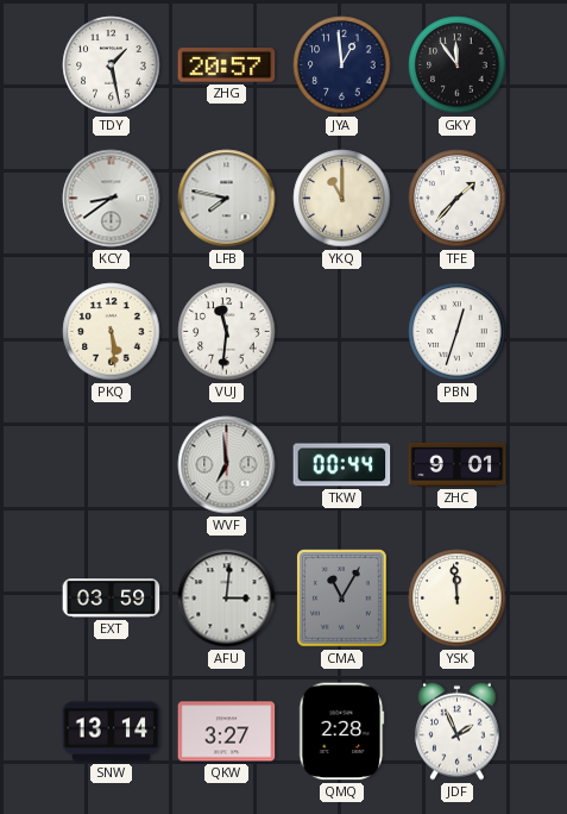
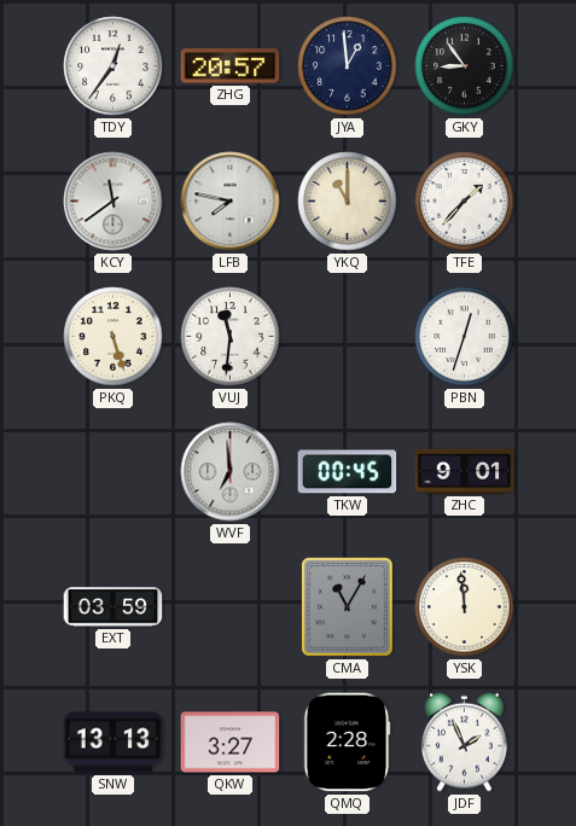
TDY: 1:28 -> 12:36 (114, 66)
GKY: 11:54 -> 8:54 (465, 66)
KCY: 8:39 -> 11:39 (114, 202)
PKQ: 5:29 -> 5:27 (114, 337)
TKW: 00:44 -> 00:45 (348, 472)
AFU: 3:01 -> none (227, 599)
SNW: 13:14 -> 13:13 (114, 743)
